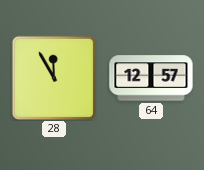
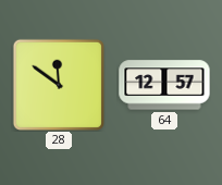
28: 11:55 -> 11:51 (59, 85)
